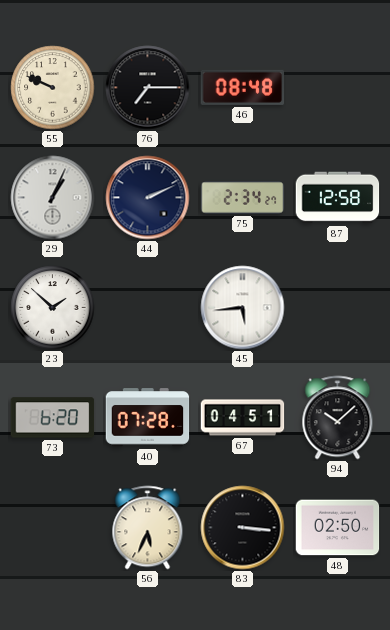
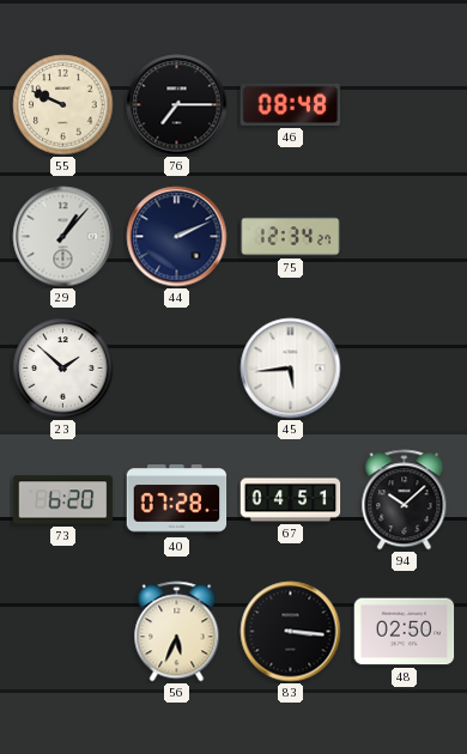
29: 1:04 -> 1:07 (63, 237)
75: 2:34 -> 12:34 (291, 237)
87: 12:58 -> none (338, 198)
